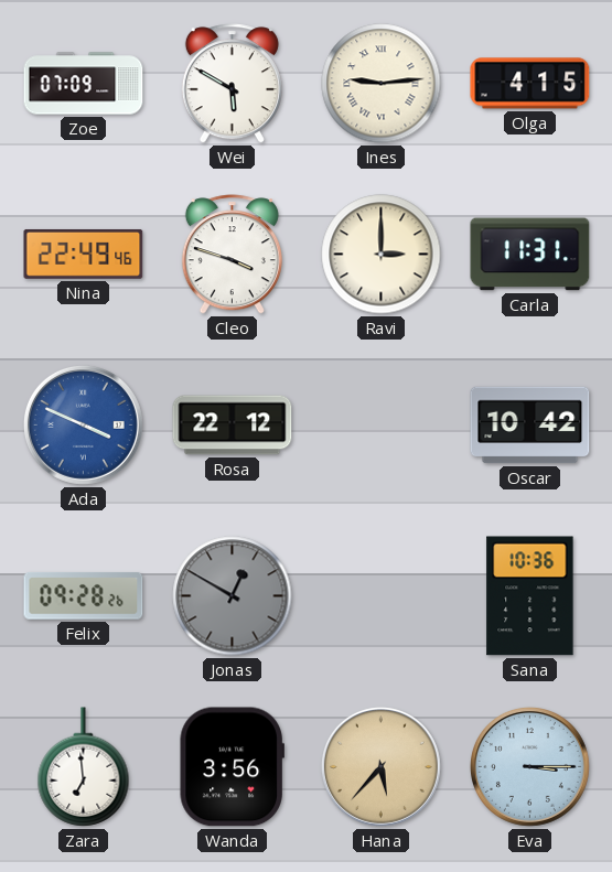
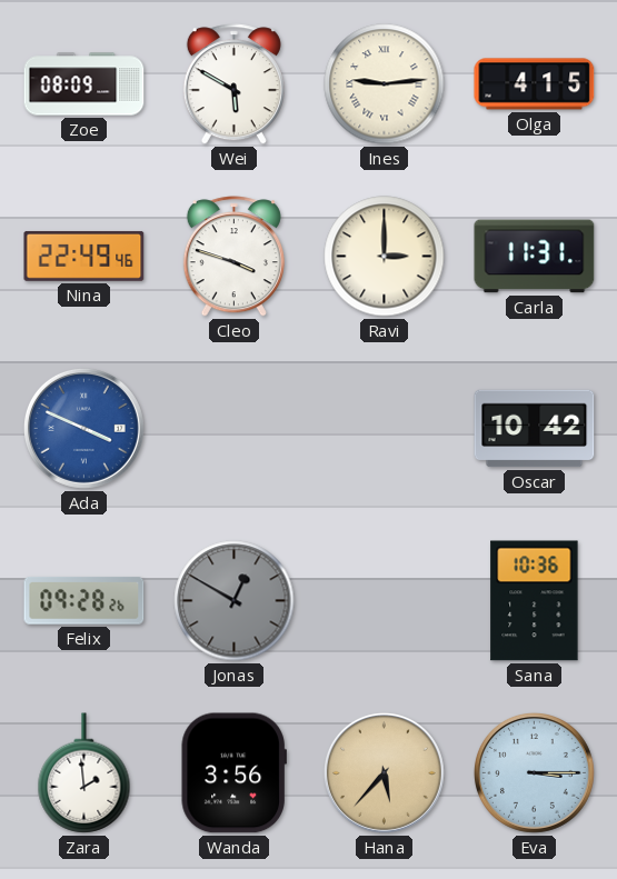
Zoe: 07:09 -> 08:09 (84, 84)
Rosa: 22:12 -> none (233, 426)
Zara: 6:59 -> 1:59 (84, 773)
